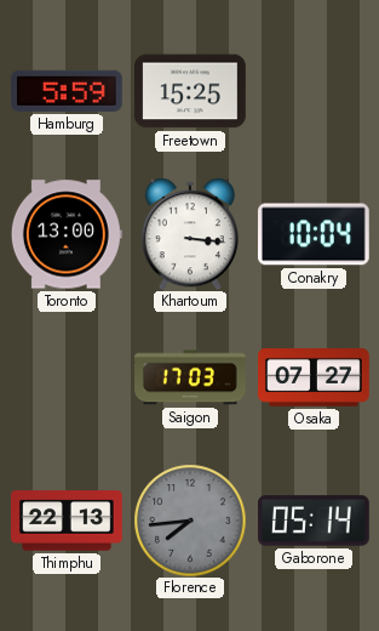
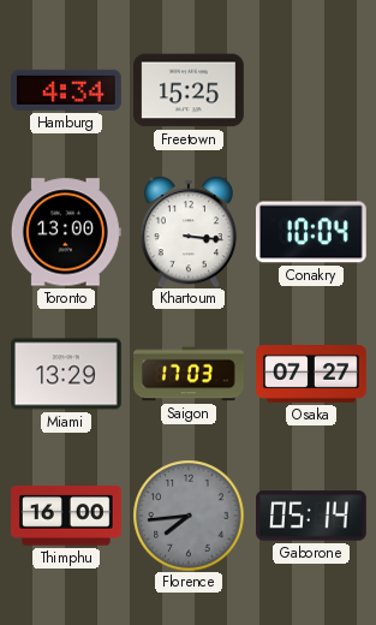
Hamburg: 5:59 -> 4:34 (67, 90)
Miami: none -> 13:29 (67, 374)
Thimphu: 22:13 -> 16:00 (67, 516)
